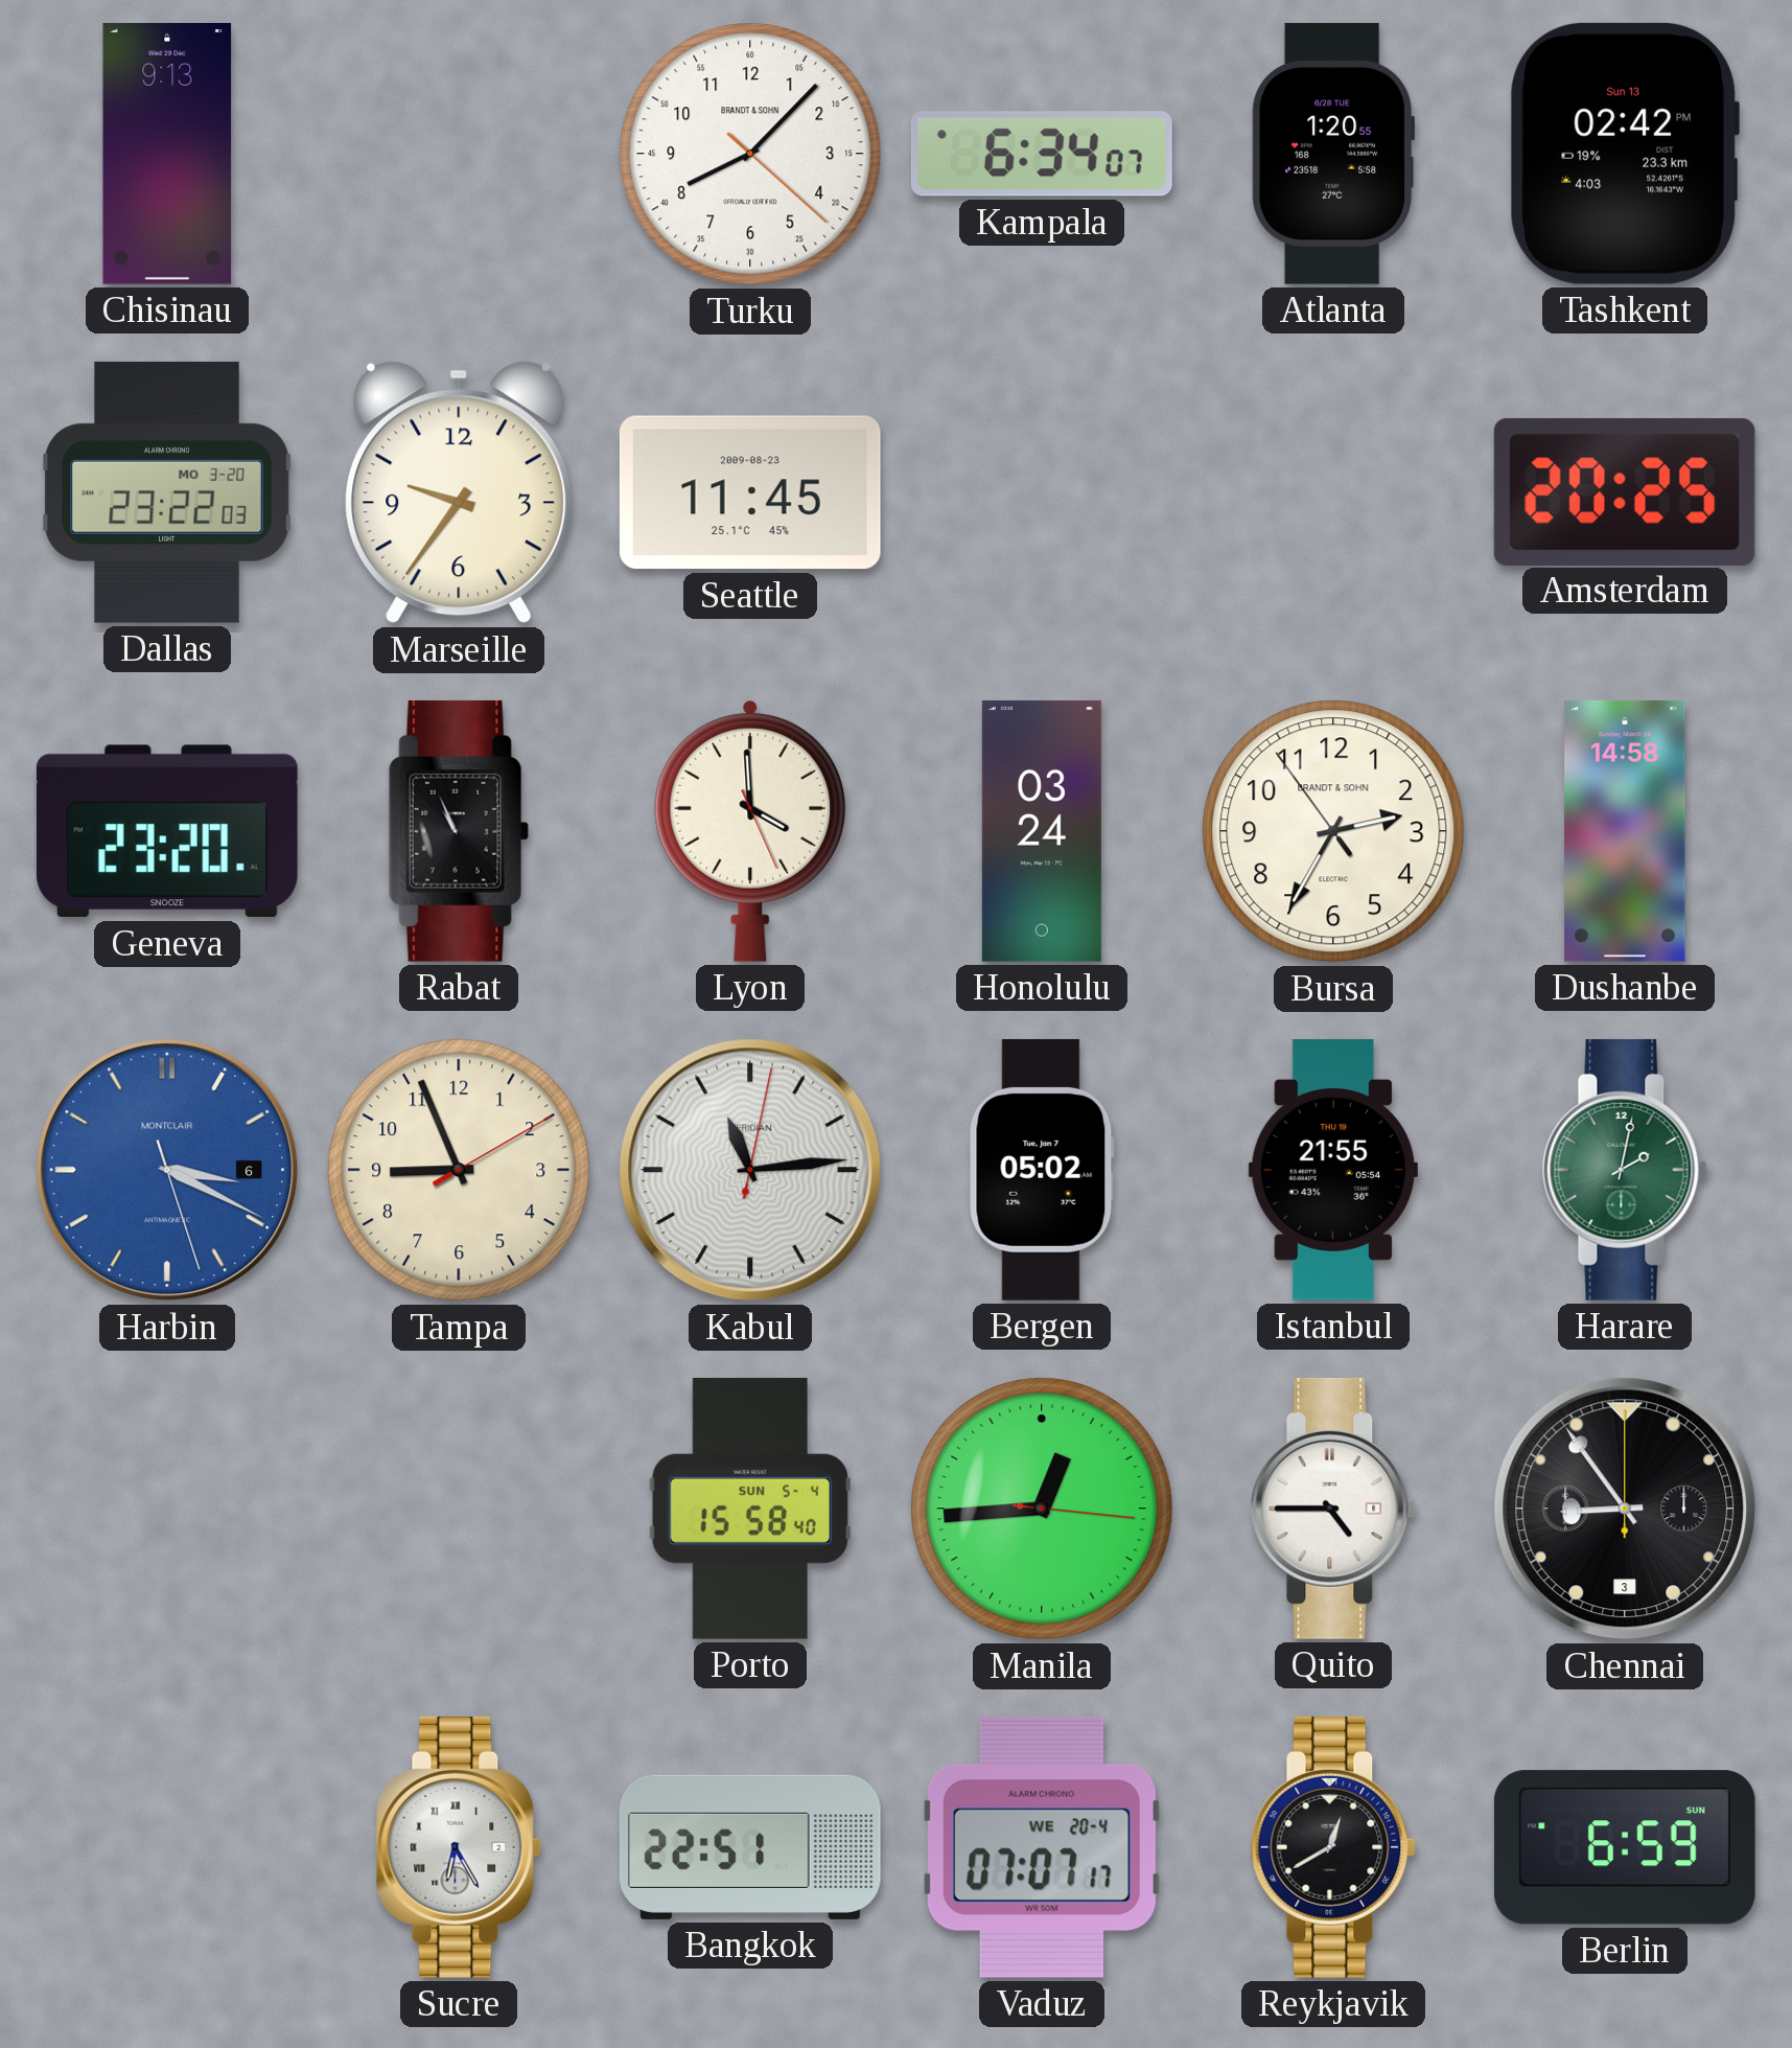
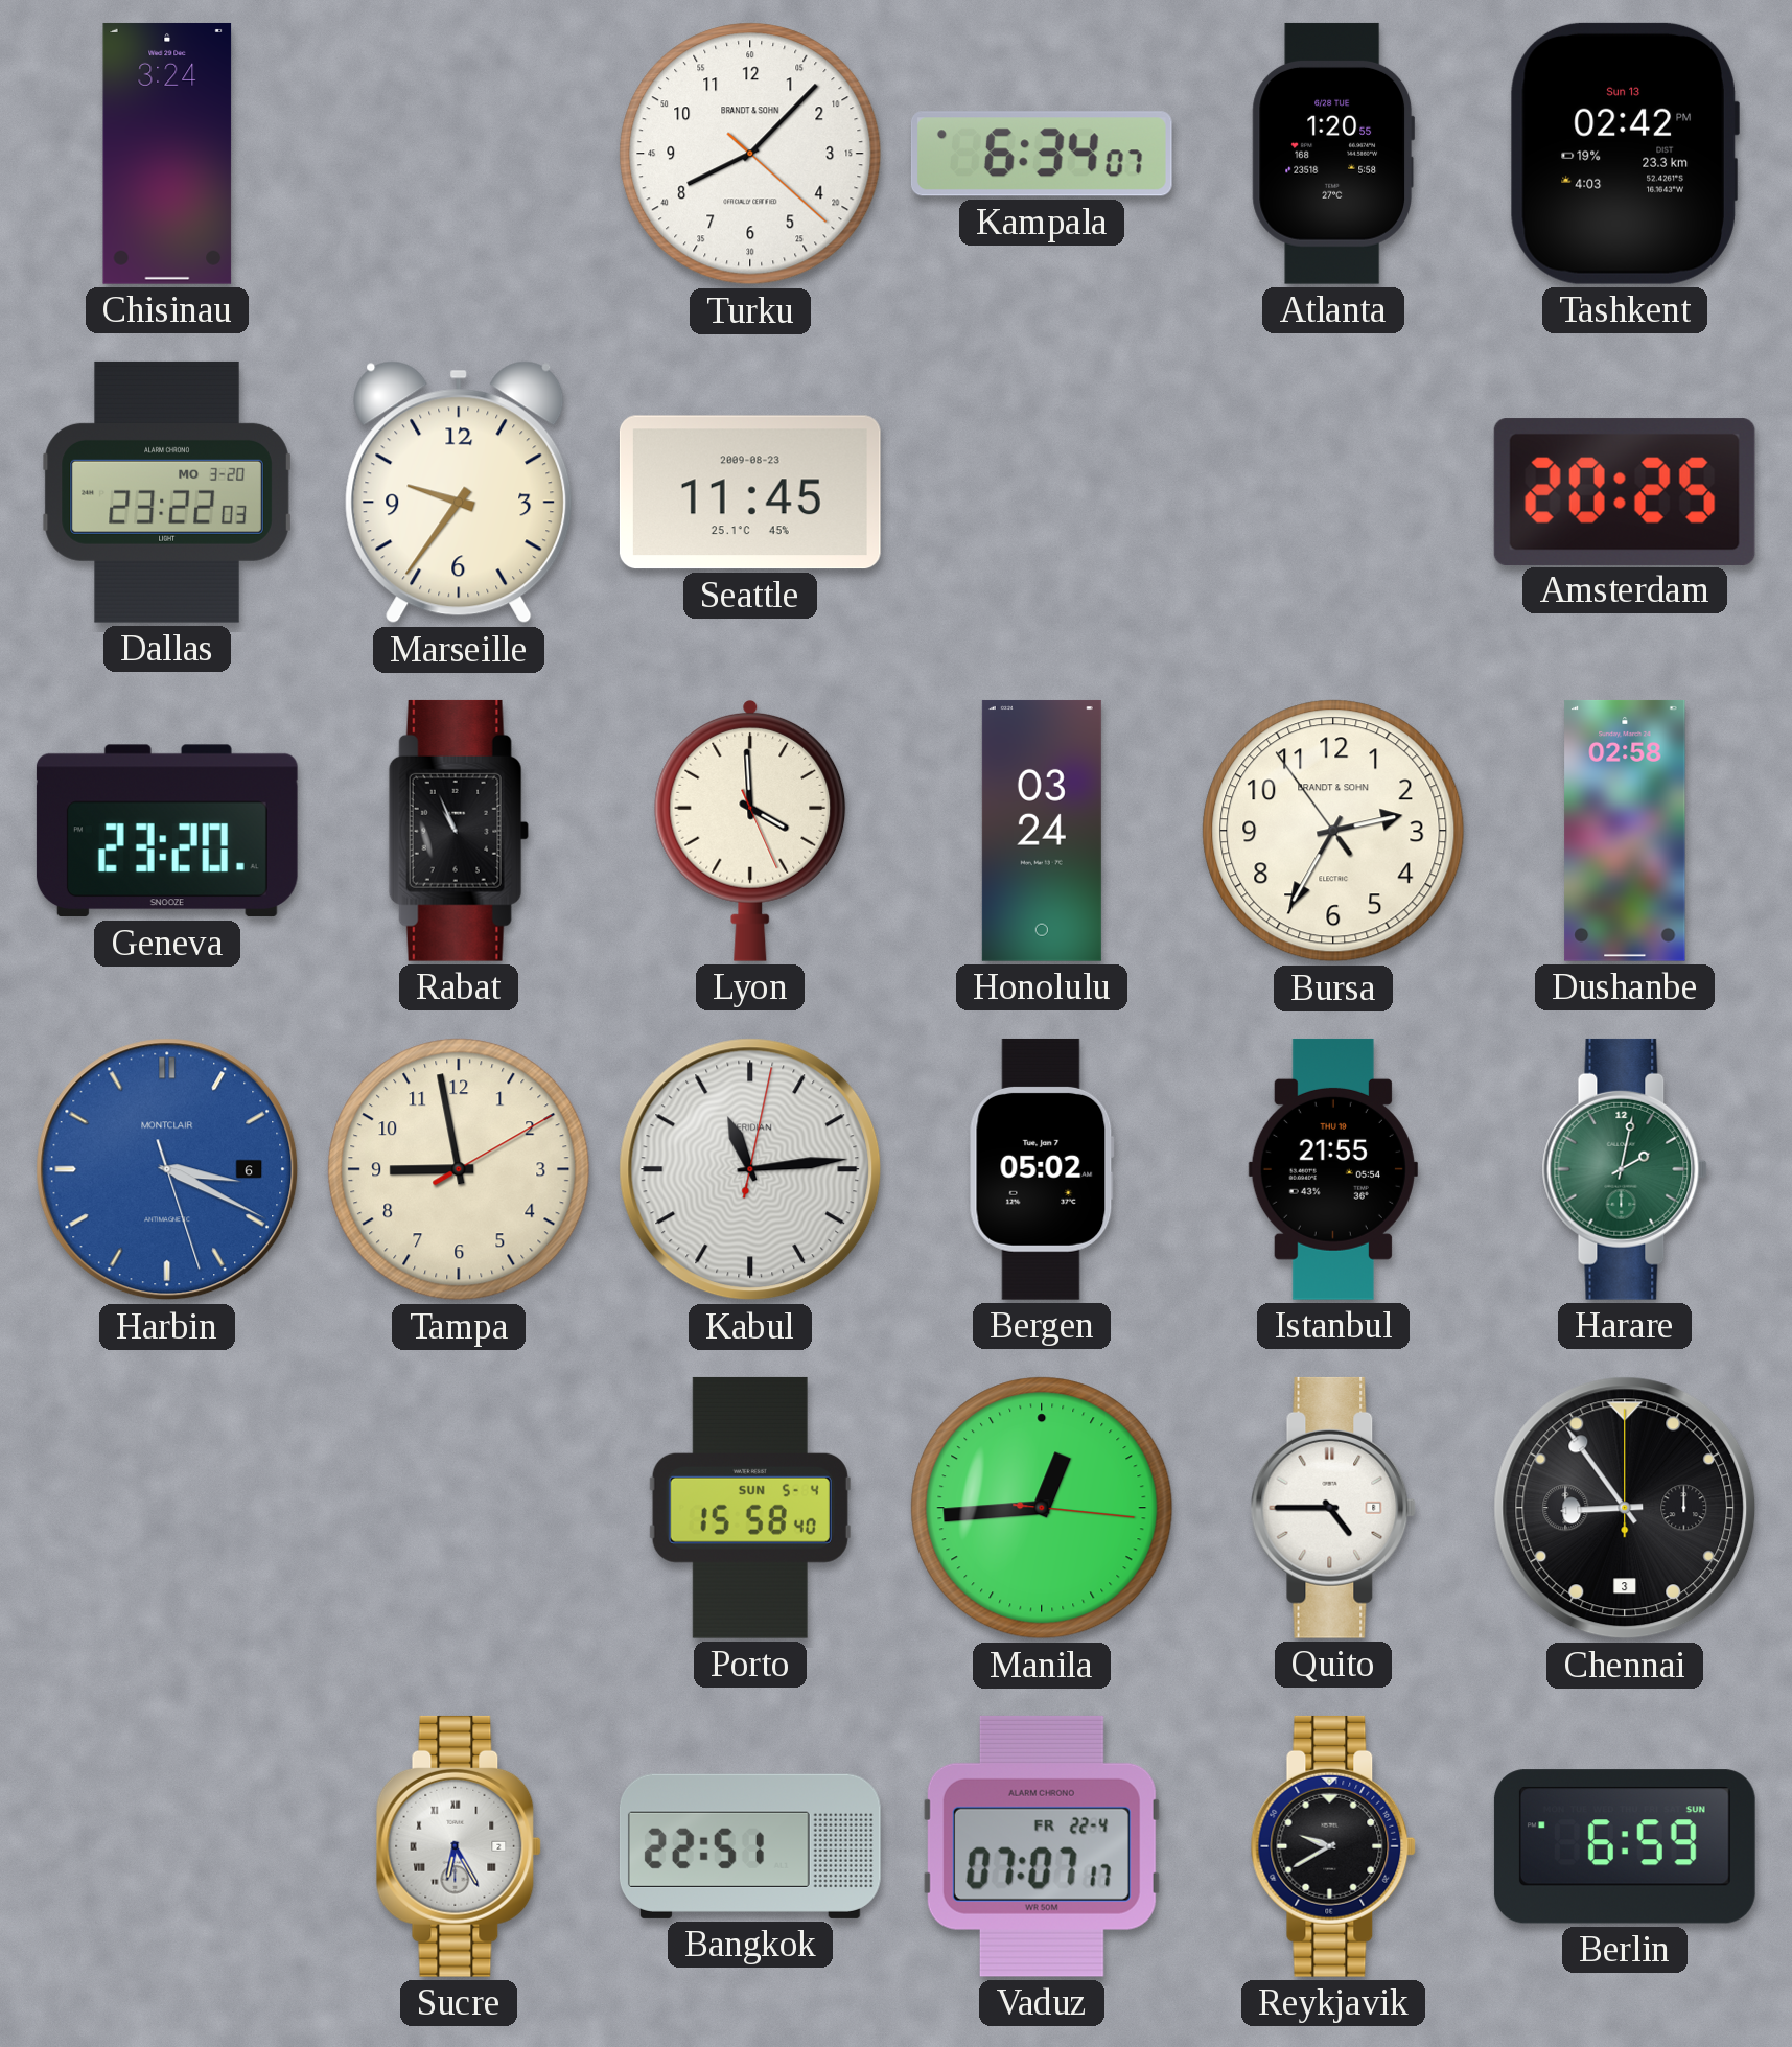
Chisinau: 9:13 -> 3:24 (167, 154)
Dushanbe: 14:58 -> 02:58 (1625, 831)
Tampa: 8:56 -> 8:58 (459, 1169)
Vaduz date: WE 20-4 -> FR 22-4 (1042, 1846)
Reykjavik: 12:40 -> 9:40 (1333, 1846)
